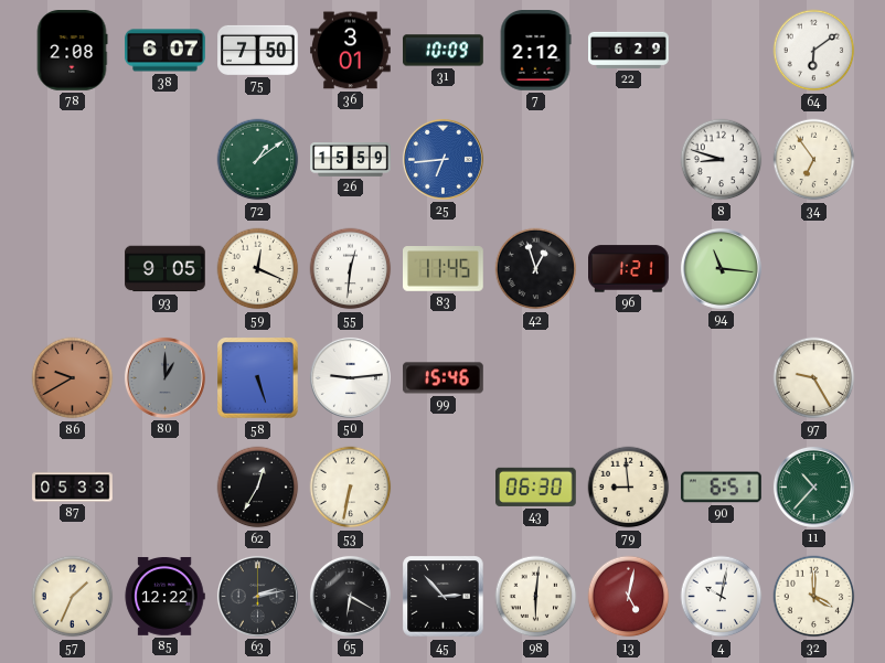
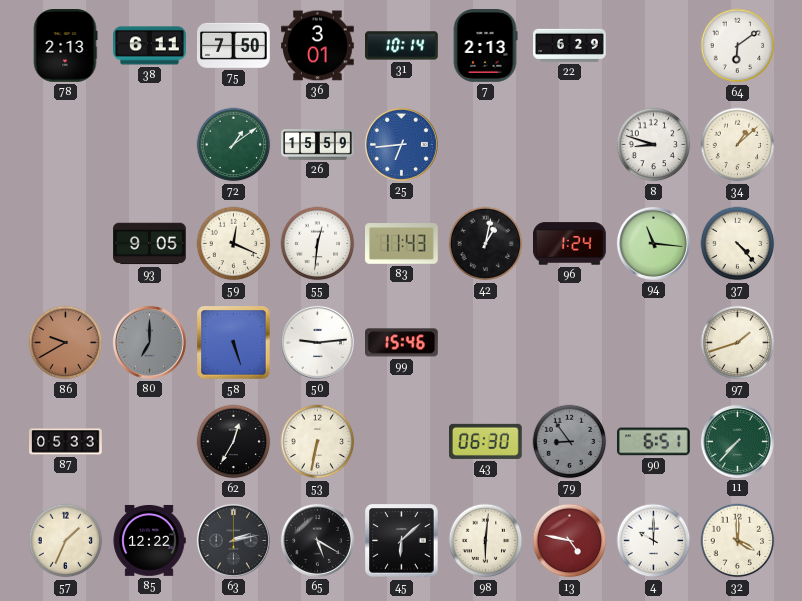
78: 2:08 -> 2:13 (65, 46)
38: 6:07 -> 6:11 (150, 46)
31: 10:09 -> 10:14 (402, 46)
7: 2:12 -> 2:13 (485, 46)
34: 6:54 -> 1:08 (738, 145)
83: 11:45 -> 11:43 (402, 244)
42: 12:57 -> 1:02 (486, 244)
96: 1:21 -> 1:24 (570, 244)
37: none -> 4:23 (738, 244)
80: 1:00 -> 7:00 (149, 342)
97: 9:25 -> 1:42 (738, 343)
79: 8:59 -> 8:54 (570, 442)
79 dial: cream -> grey (570, 442)
11: 10:37 -> 7:37 (737, 441)
65: 6:20 -> 5:20 (317, 540)
45: 2:53 -> 6:08 (402, 541)
13: 5:02 -> 4:47 (570, 541)
4: 10:02 -> 10:00 (654, 541)
